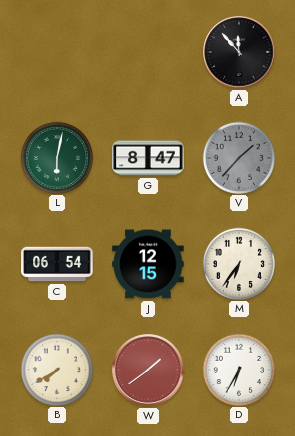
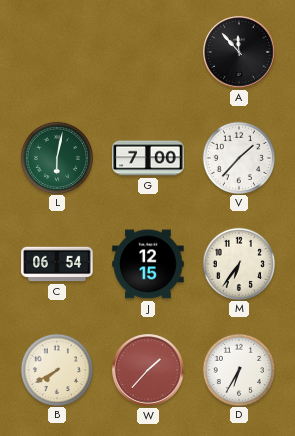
G: 8:47 -> 7:00 (148, 158)
V dial: grey -> white (238, 157)
W: 1:39 -> 1:37 (148, 370)
